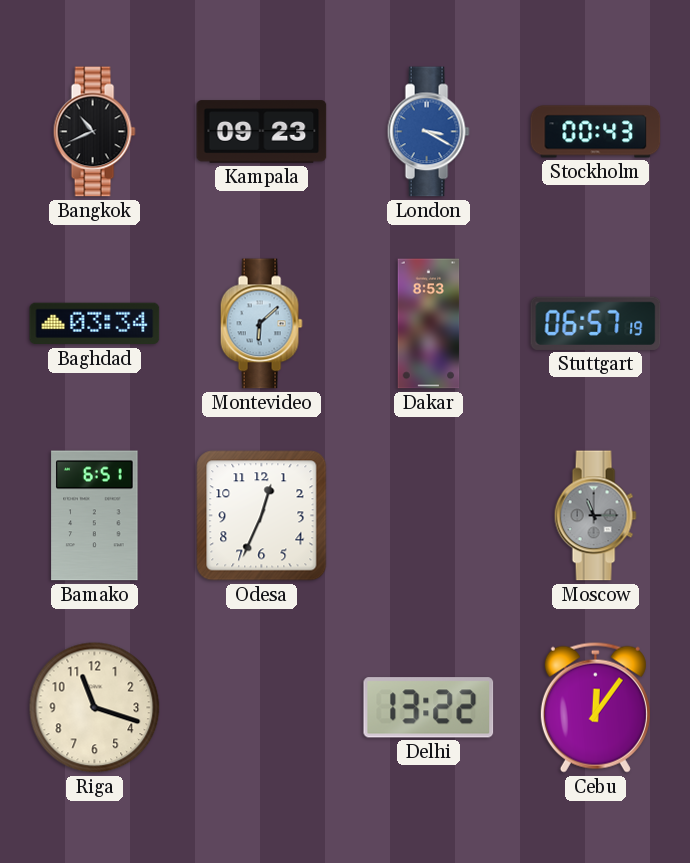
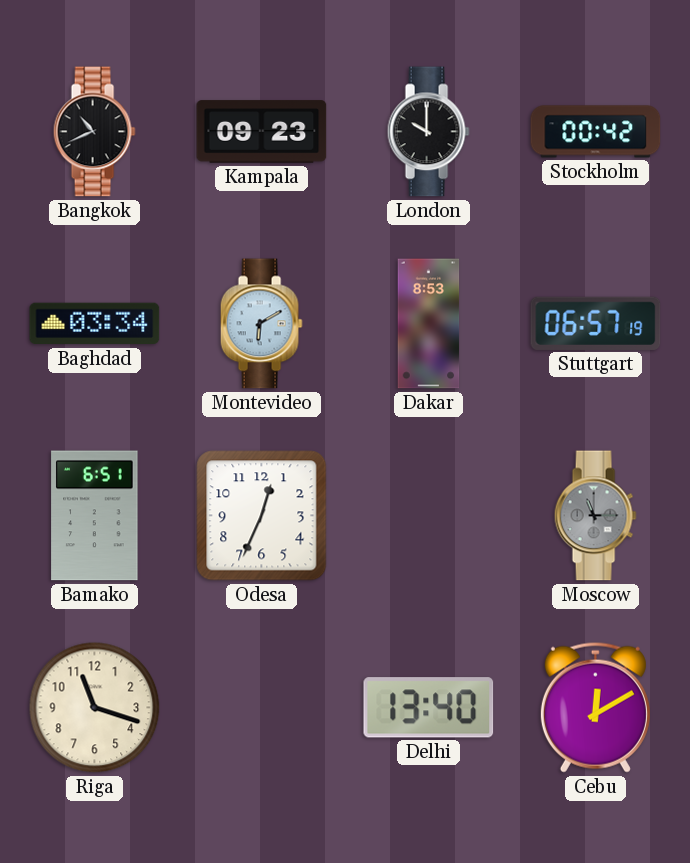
London: 3:20 -> 10:00 (428, 132)
London dial: blue -> black (428, 132)
Stockholm: 00:43 -> 00:42 (596, 132)
Montevideo: 6:08 -> 6:10 (261, 324)
Delhi: 13:22 -> 13:40 (429, 708)
Cebu: 12:06 -> 12:10 (595, 707)
